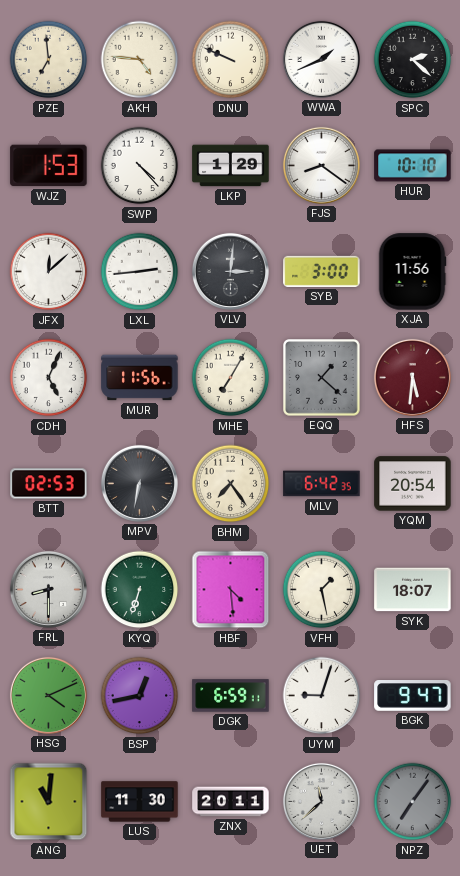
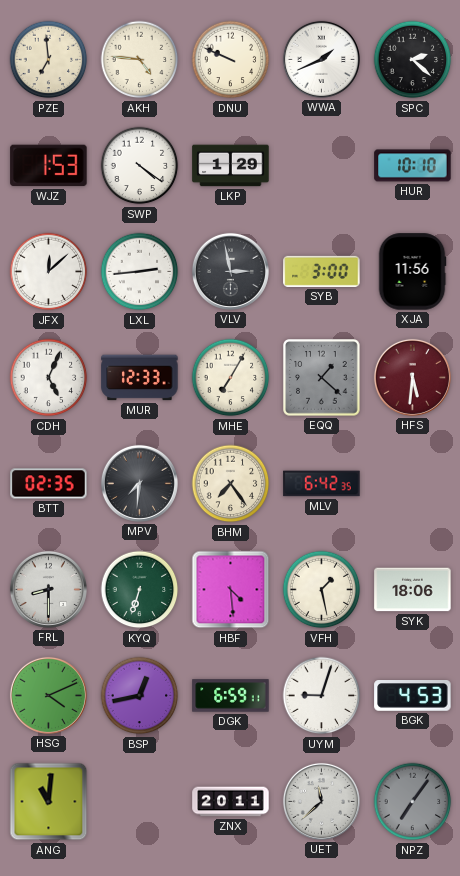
SWP: 4:23 -> 4:21 (140, 166)
FJS: 8:21 -> none (321, 165)
VLV: 3:01 -> 2:58 (230, 271)
MUR: 11:56 -> 12:33 (140, 378)
BTT: 02:53 -> 02:35 (49, 484)
MPV: 6:32 -> 7:31 (139, 483)
YQM: 20:54 -> none (413, 484)
SYK: 18:07 -> 18:06 (413, 590)
BGK: 9:47 -> 4:53 (413, 696)
LUS: 11:30 -> none (140, 802)
